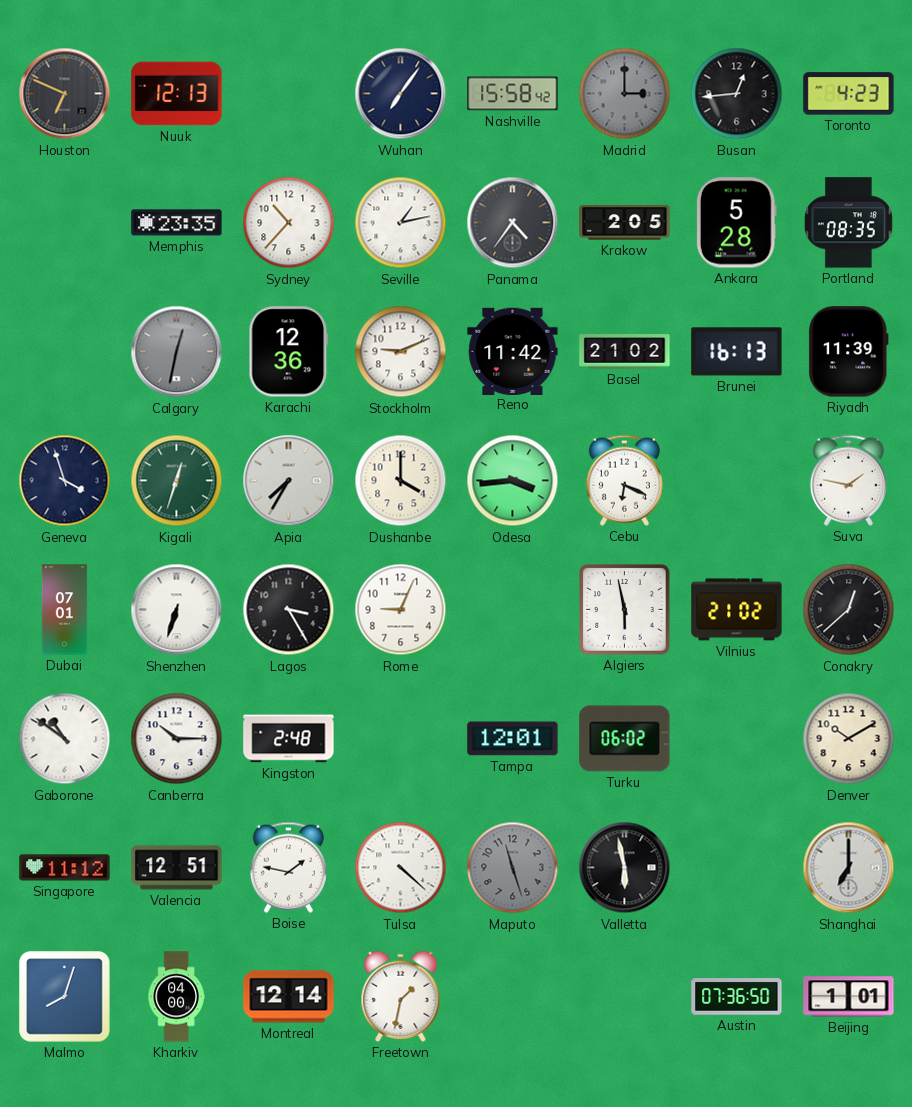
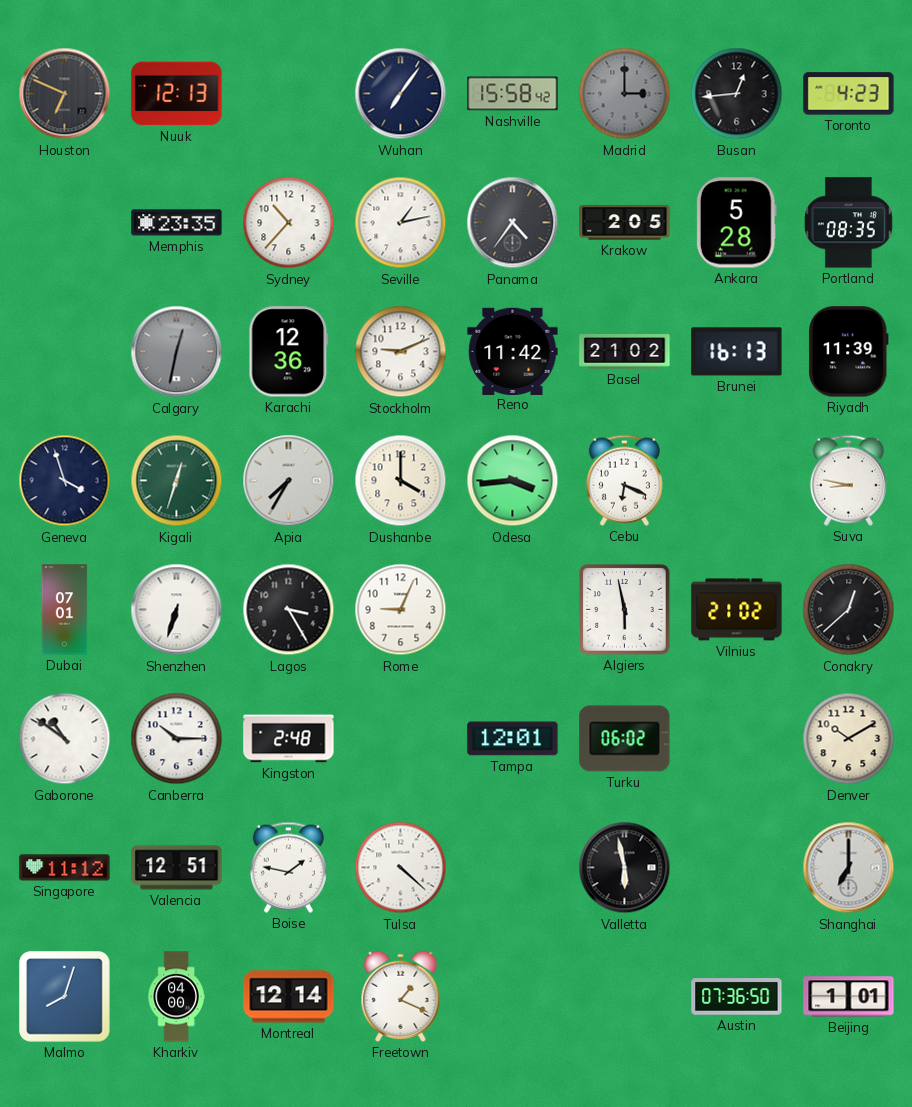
Suva: 1:47 -> 8:47 (848, 480)
Maputo: 11:27 -> none (513, 868)
Freetown: 1:32 -> 1:19 (401, 996)
